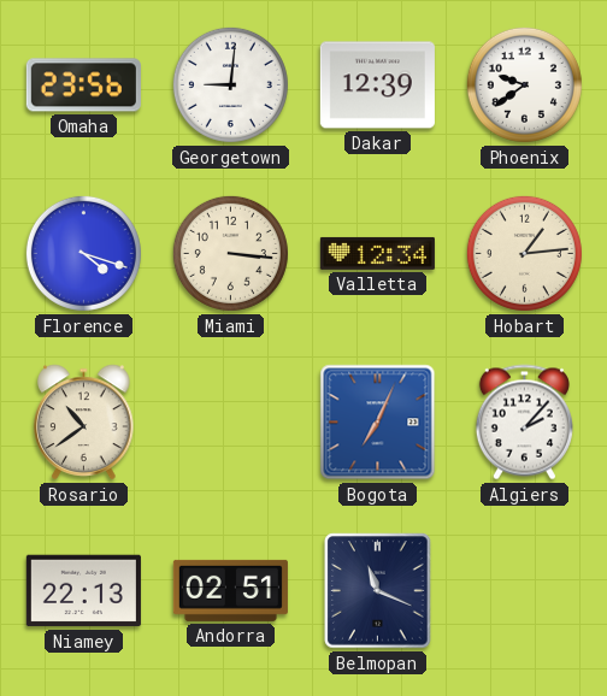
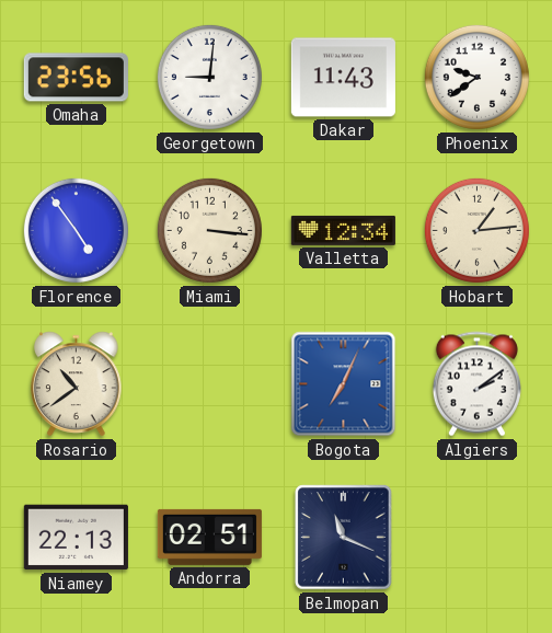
Dakar: 12:39 -> 11:43 (343, 78)
Florence: 4:18 -> 4:54 (76, 230)
Algiers: 2:07 -> 2:09 (476, 384)
